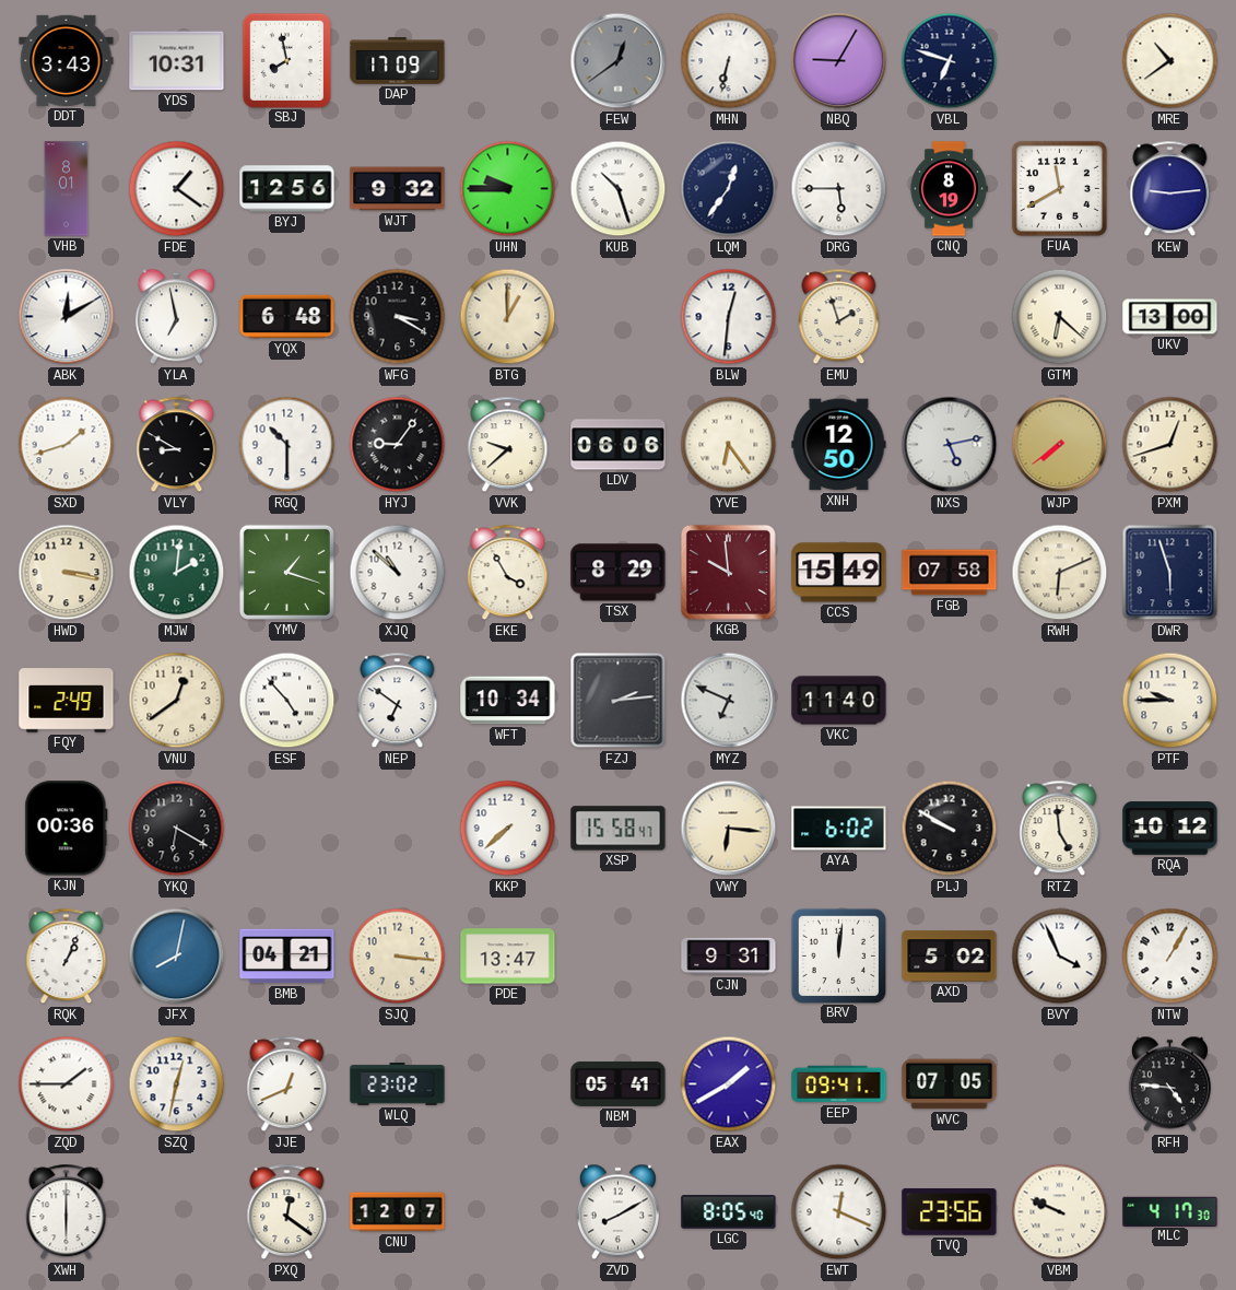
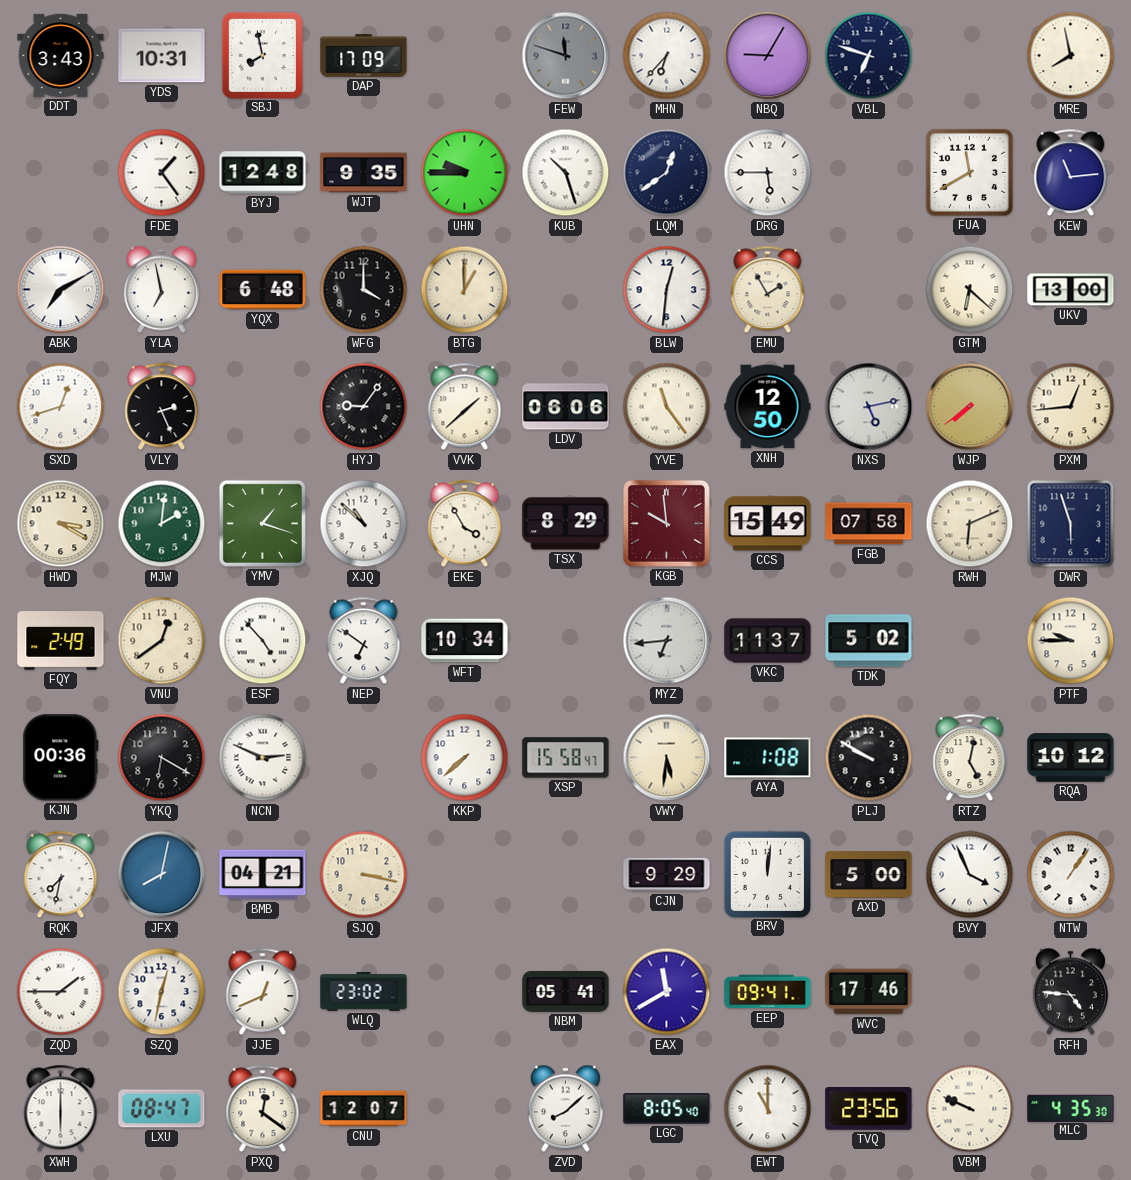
FEW: 12:39 -> 11:48 (566, 56)
MHN: 6:32 -> 6:37 (667, 56)
MRE: 10:39 -> 7:58 (1071, 56)
VHB: 8:01 -> none (67, 189)
FDE: 1:21 -> 1:24 (162, 173)
BYJ: 12:56 -> 12:48 (263, 173)
WJT: 9:32 -> 9:35 (364, 173)
LQM: 12:36 -> 12:39 (667, 173)
CNQ: 8:19 -> none (949, 189)
KEW: 9:14 -> 11:14 (1071, 173)
ABK: 12:10 -> 7:10 (61, 290)
WFG: 3:20 -> 4:00 (364, 290)
EMU: 1:57 -> 1:55 (768, 290)
SXD: 1:42 -> 12:42 (61, 407)
VLY: 8:50 -> 2:26 (162, 407)
RGQ: 10:30 -> none (287, 445)
VVK: 9:38 -> 1:38 (465, 407)
YVE: 6:24 -> 11:24 (667, 407)
PXM: 12:42 -> 12:44 (1071, 407)
HWD: 3:17 -> 3:20 (61, 524)
FZJ: 2:14 -> none (619, 701)
MYZ: 6:49 -> 6:44 (667, 641)
VKC: 11:40 -> 11:37 (768, 641)
TDK: none -> 5:02 (869, 641)
NCN: none -> 2:49 (263, 758)
VWY: 6:16 -> 5:31 (667, 758)
AYA: 6:02 -> 1:08 (768, 758)
RTZ: 4:59 -> 5:02 (970, 758)
RQK: 1:04 -> 7:32 (61, 875)
SJQ: 3:16 -> 3:17 (364, 875)
PDE: 13:47 -> none (508, 957)
CJN: 9:31 -> 9:29 (667, 875)
AXD: 5:02 -> 5:00 (869, 875)
NTW: 1:05 -> 1:06 (1071, 875)
EAX: 1:40 -> 11:40 (667, 992)
WVC: 07:05 -> 17:46 (869, 992)
LXU: none -> 08:47 (162, 1109)
ZVD: 8:10 -> 8:08 (565, 1109)
EWT: 12:19 -> 11:00 (768, 1109)
MLC: 4:17 -> 4:35 (1071, 1108)
